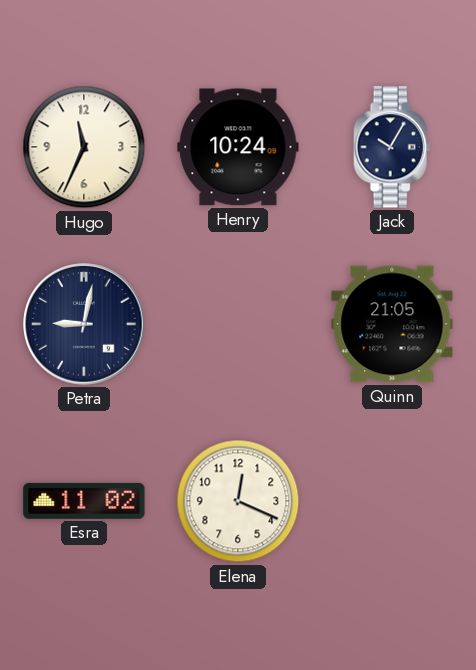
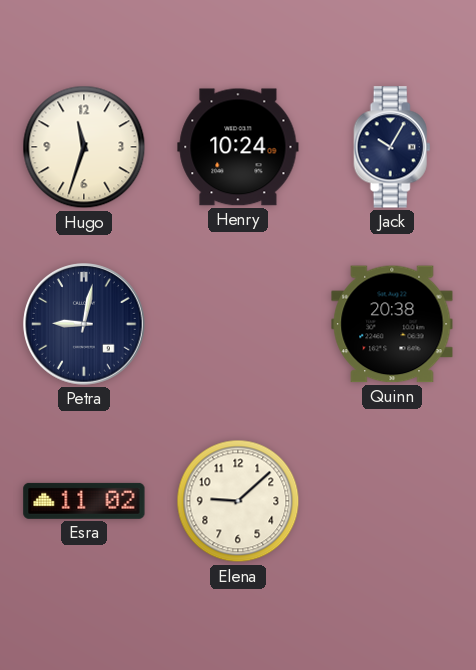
Hugo: 11:34 -> 11:33 (84, 147)
Quinn: 21:05 -> 20:38 (392, 324)
Elena: 12:19 -> 9:08 (238, 501)
